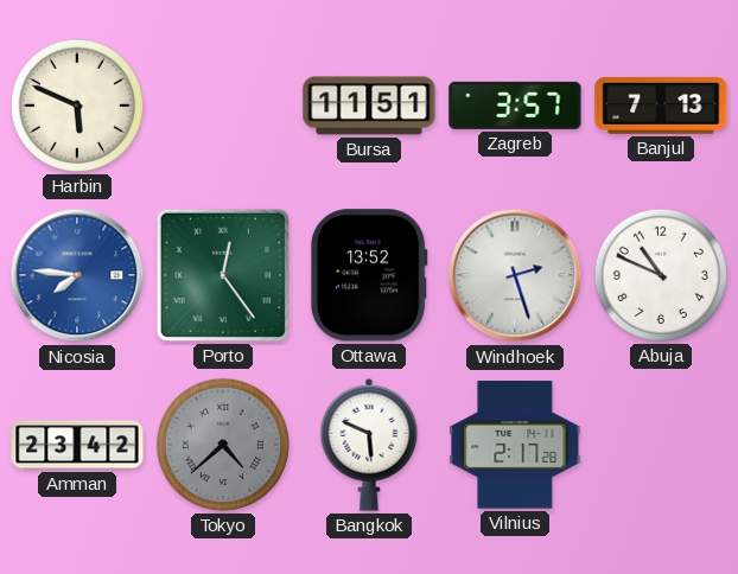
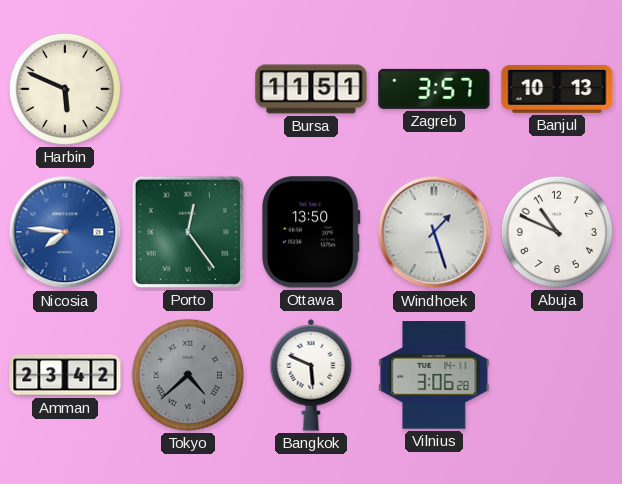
Banjul: 7:13 -> 10:13 (557, 89)
Ottawa: 13:52 -> 13:50 (311, 232)
Windhoek: 2:27 -> 1:27 (434, 232)
Vilnius: 2:17 -> 3:06 (434, 375)
